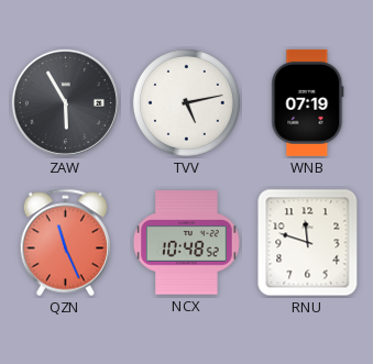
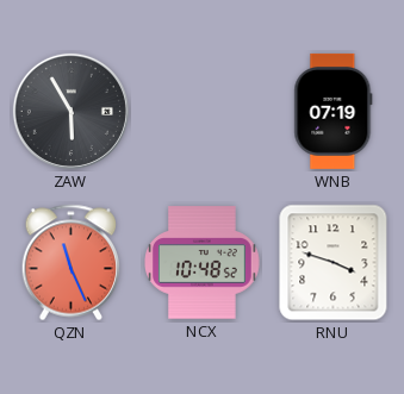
TVV: 5:13 -> none (186, 102)
RNU: 11:48 -> 3:48 (334, 263)
